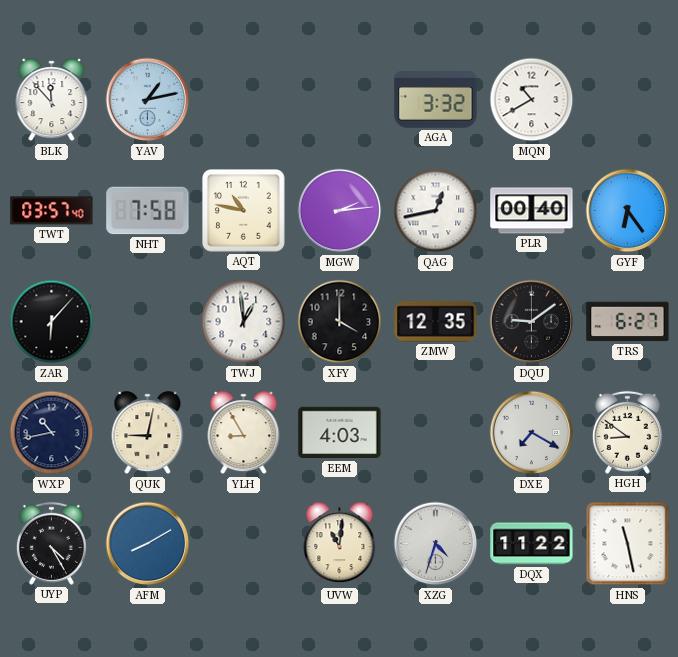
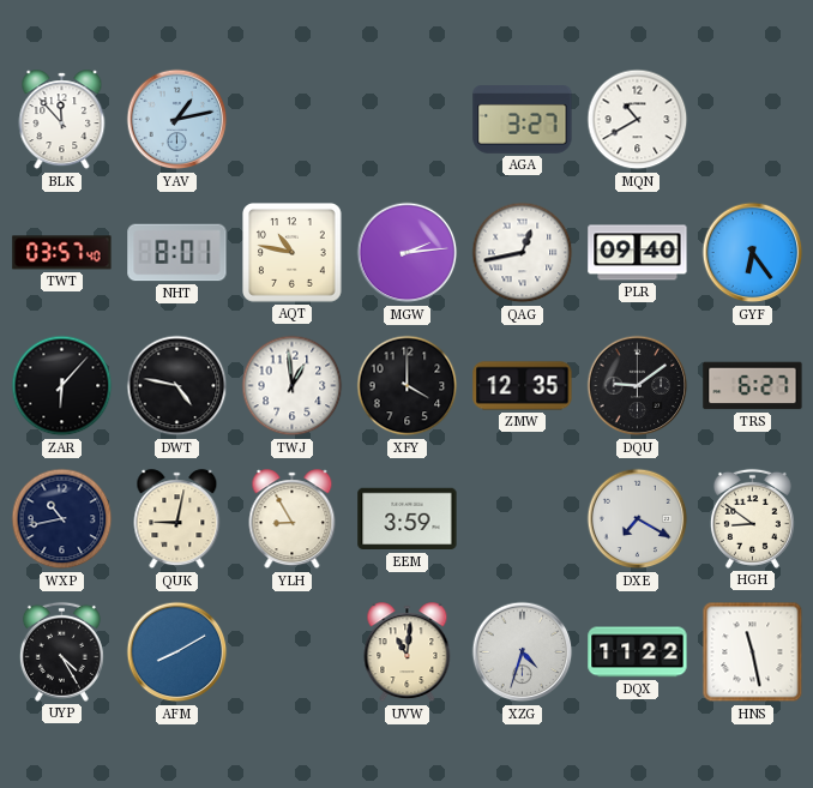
AGA: 3:32 -> 3:27 (523, 120)
NHT: 7:58 -> 8:01 (177, 253)
PLR: 00:40 -> 09:40 (638, 253)
DWT: none -> 4:47 (177, 386)
EEM: 4:03 -> 3:59 (408, 519)
